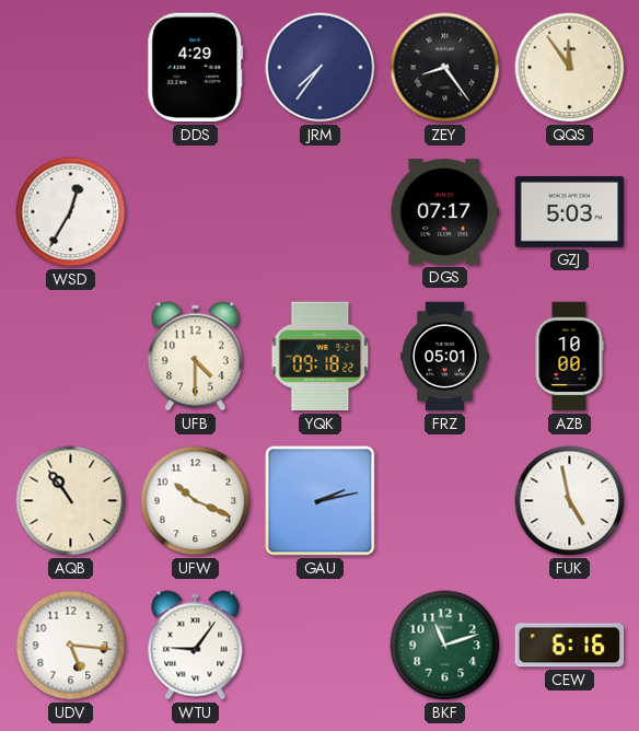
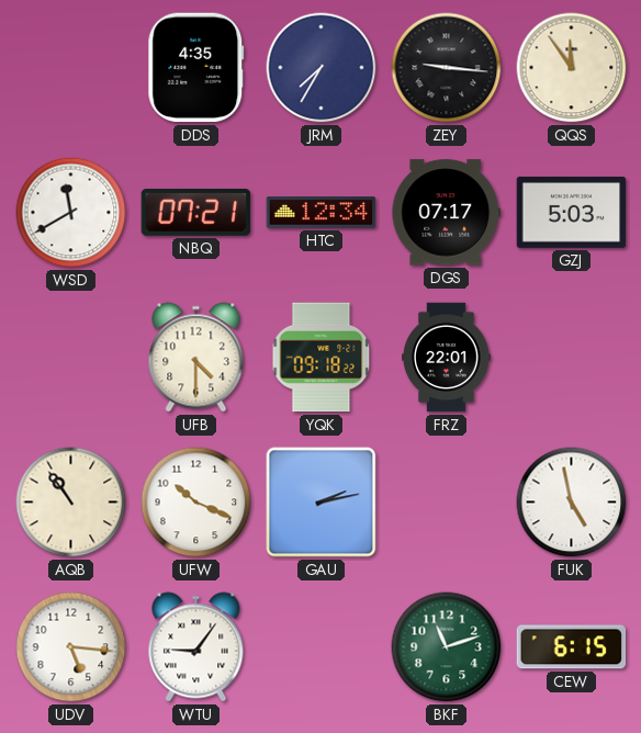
DDS: 4:29 -> 4:35 (196, 68)
JRM: 7:36 -> 7:35 (322, 68)
ZEY: 8:24 -> 9:16 (447, 68)
WSD: 12:35 -> 11:40 (71, 213)
NBQ: none -> 07:21 (196, 212)
HTC: none -> 12:34 (322, 213)
FRZ: 05:01 -> 22:01 (447, 358)
AZB: 10:00 -> none (569, 357)
CEW: 6:16 -> 6:15 (572, 647)
